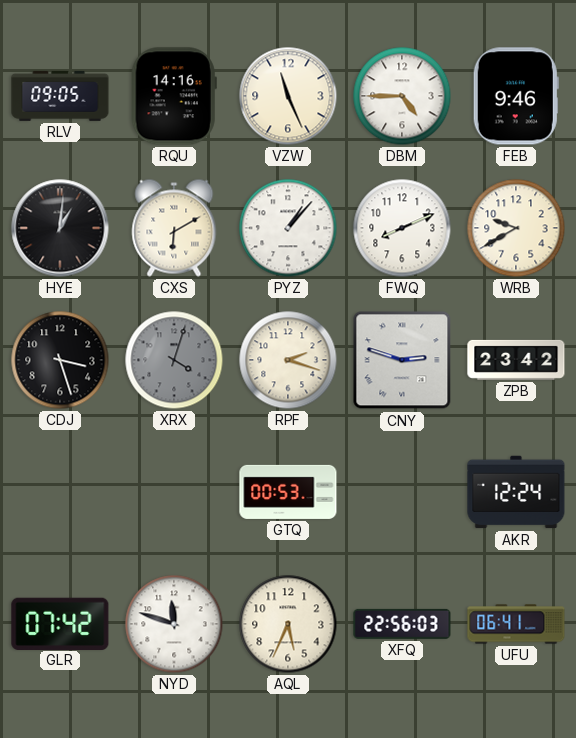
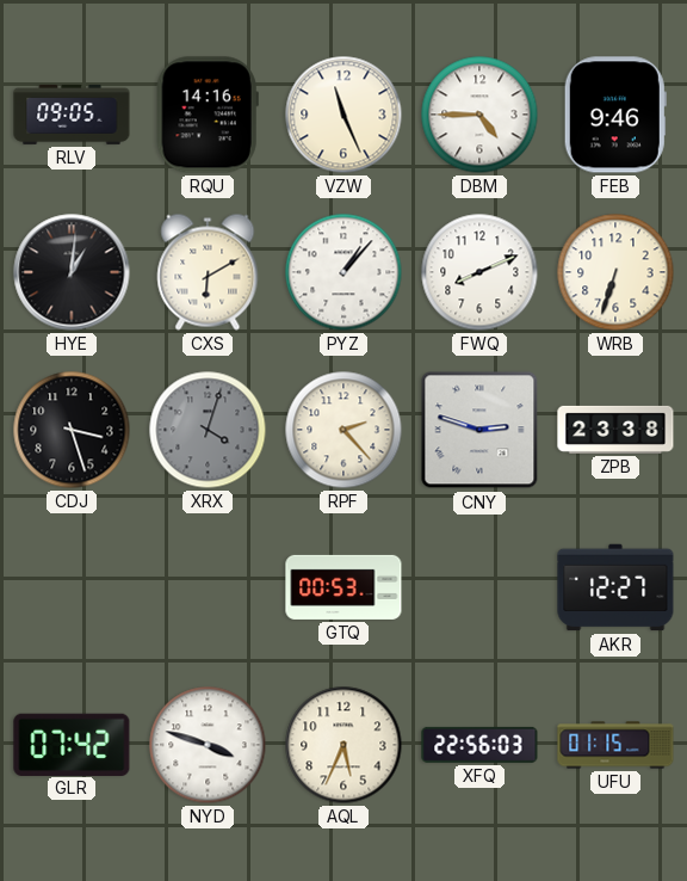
WRB: 9:40 -> 6:33 (615, 272)
RPF: 2:18 -> 2:23 (343, 430)
ZPB: 23:42 -> 23:38 (615, 430)
AKR: 12:24 -> 12:27 (615, 587)
NYD: 11:48 -> 3:48 (208, 745)
UFU: 06:41 -> 01:15 (615, 745)
